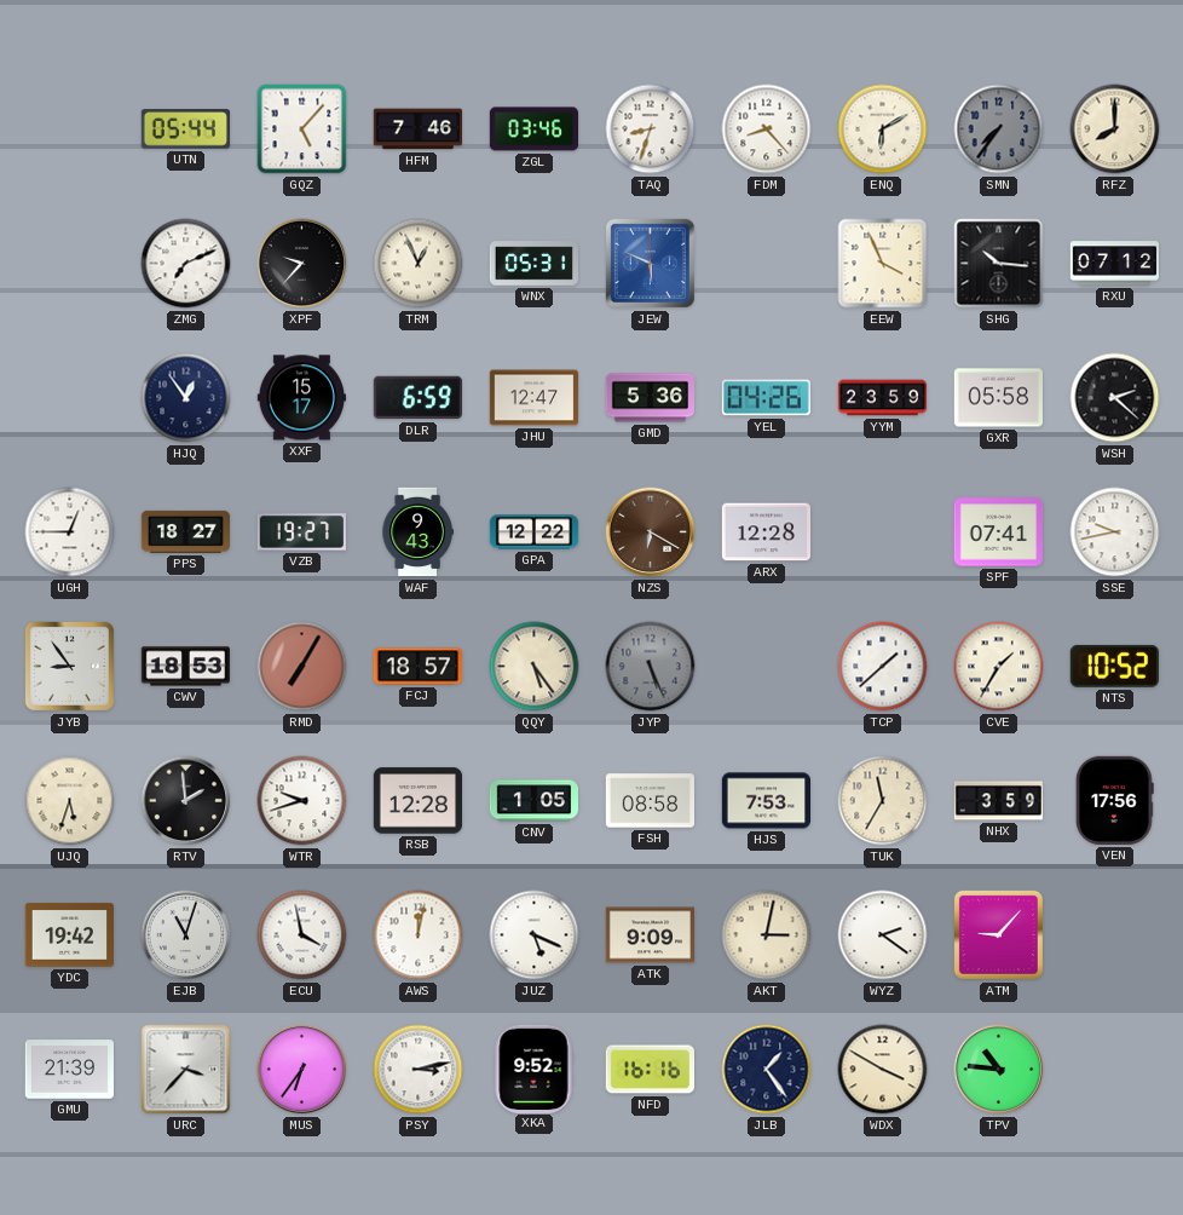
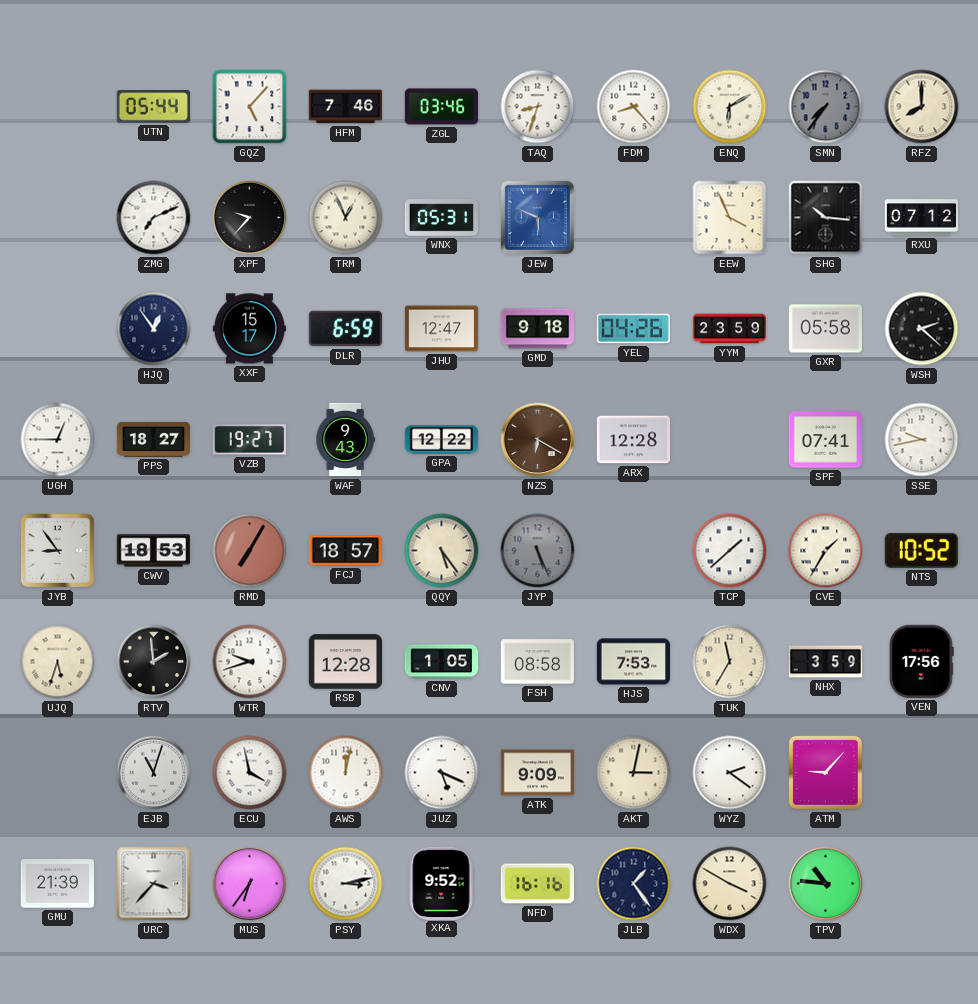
GMD: 5:36 -> 9:18 (538, 329)
YDC: 19:42 -> none (69, 935)
